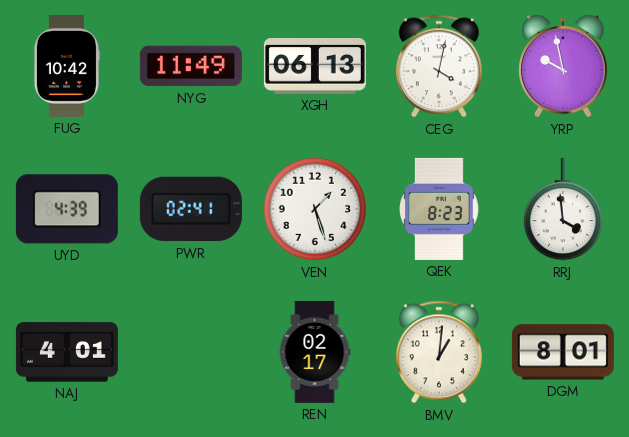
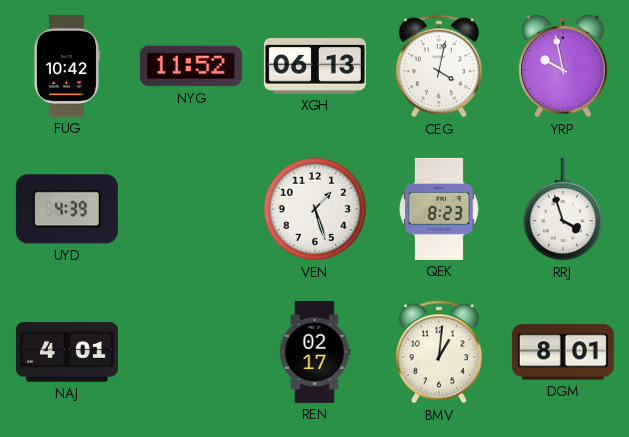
NYG: 11:49 -> 11:52 (191, 66)
PWR: 02:41 -> none (191, 209)
RRJ: 3:59 -> 3:57 (562, 209)
